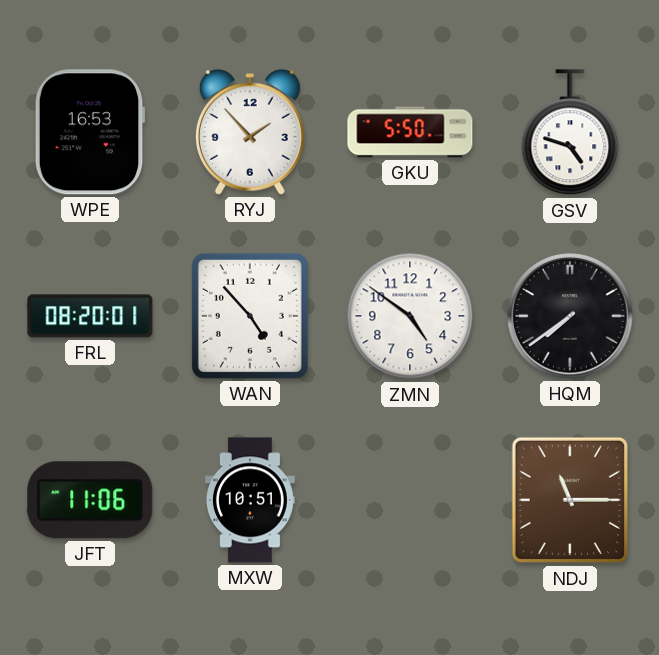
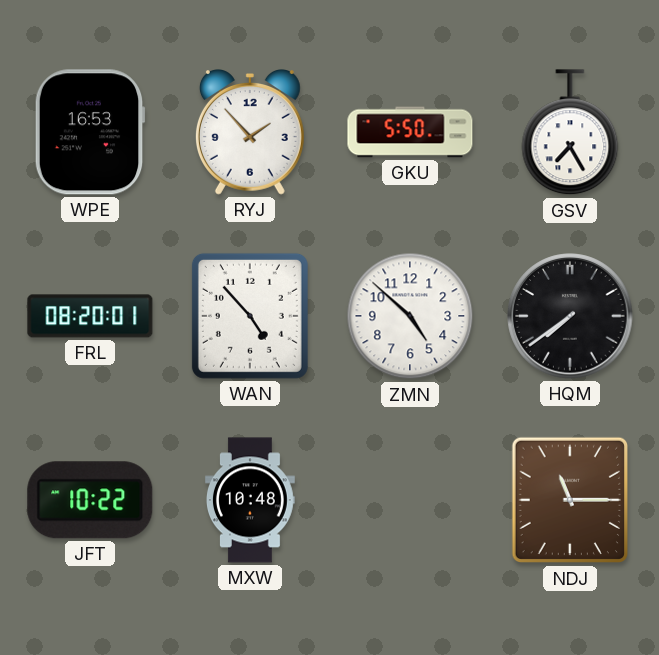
GSV: 4:48 -> 7:25 (570, 133)
ZMN: 4:51 -> 4:52 (410, 316)
JFT: 11:06 -> 10:22 (90, 500)
MXW: 10:51 -> 10:48 (250, 500)
